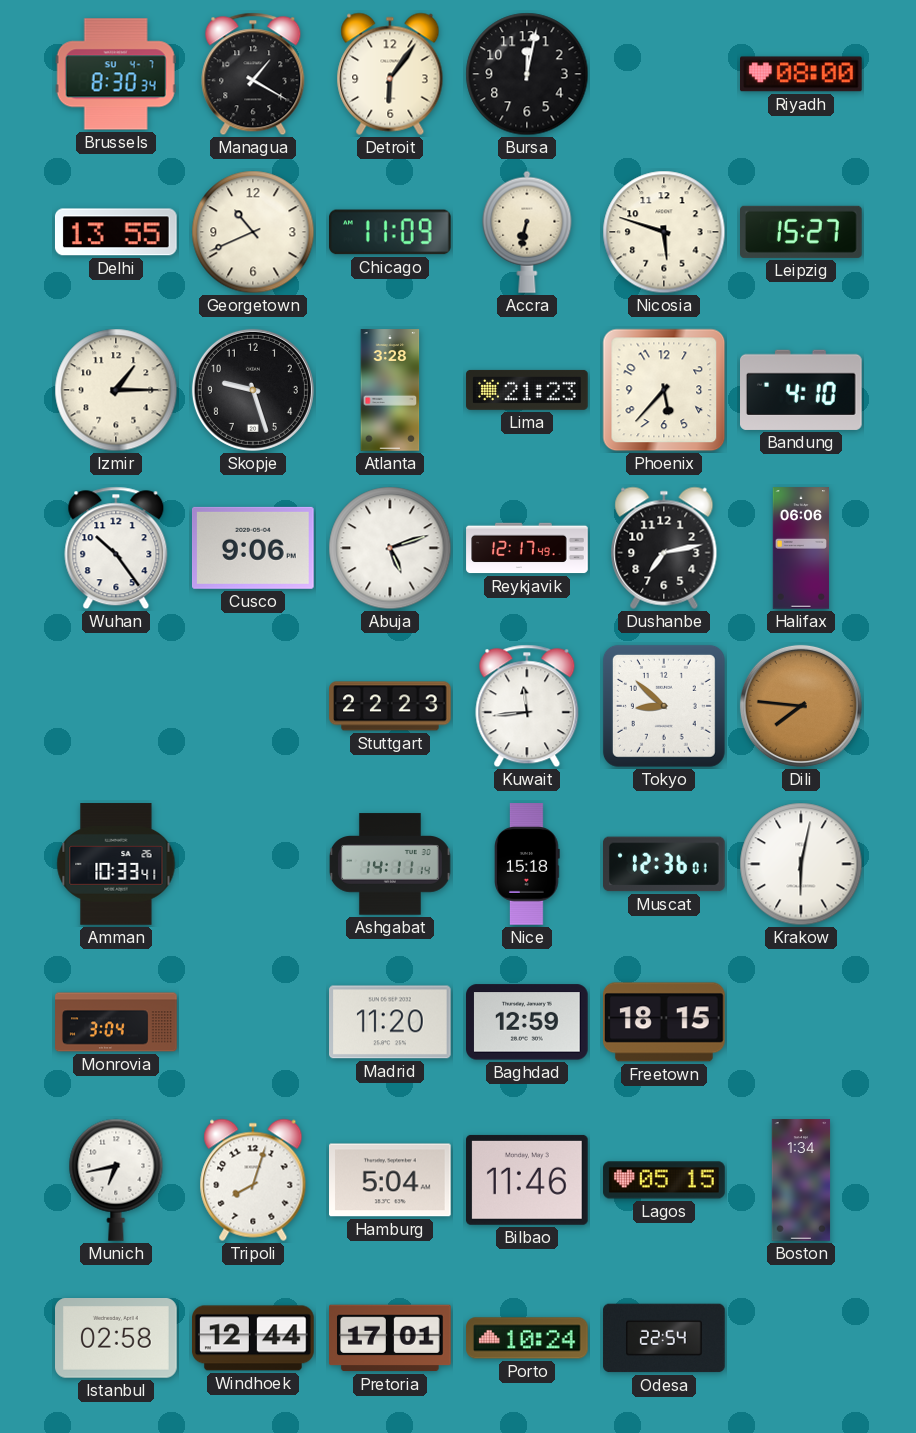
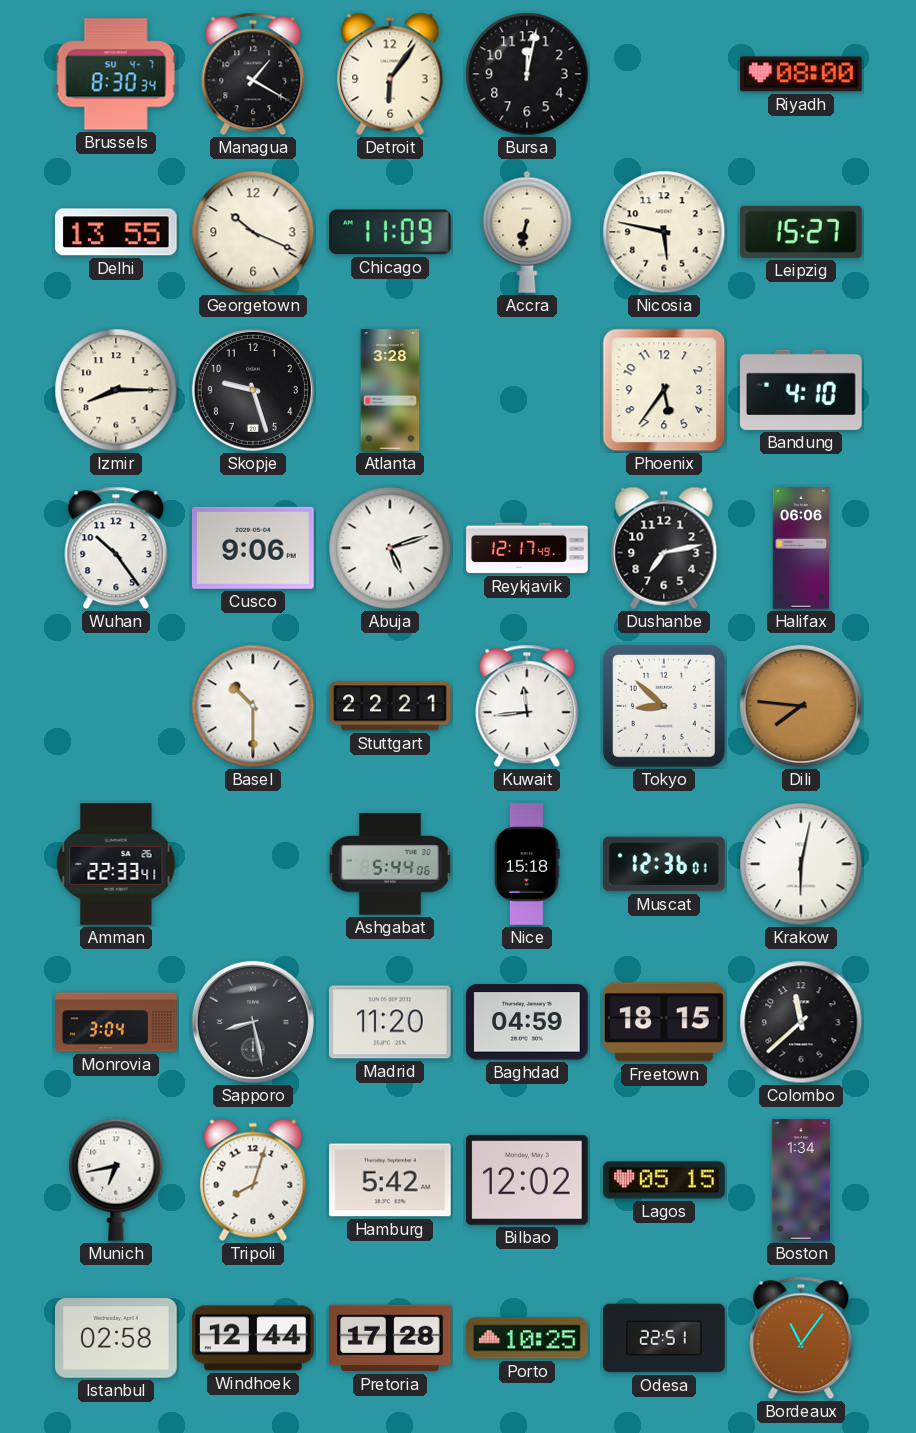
Georgetown: 10:41 -> 10:19 (253, 232)
Nicosia: 5:48 -> 5:47 (664, 232)
Izmir: 1:15 -> 8:15 (116, 390)
Lima: 21:23 -> none (527, 390)
Phoenix: 5:37 -> 5:36 (664, 390)
Basel: none -> 10:30 (253, 706)
Stuttgart: 22:23 -> 22:21 (390, 706)
Amman: 10:33 -> 22:33 (116, 864)
Ashgabat: 14:11 -> 5:44 (391, 864)
Sapporo: none -> 8:28 (253, 1022)
Baghdad: 12:59 -> 04:59 (528, 1022)
Colombo: none -> 11:38 (801, 1022)
Hamburg: 5:04 -> 5:42 (391, 1180)
Bilbao: 11:46 -> 12:02 (528, 1180)
Pretoria: 17:01 -> 17:28 (391, 1338)
Porto: 10:24 -> 10:25 (527, 1338)
Odesa: 22:54 -> 22:51 (664, 1338)
Bordeaux: none -> 11:06 (801, 1338)
